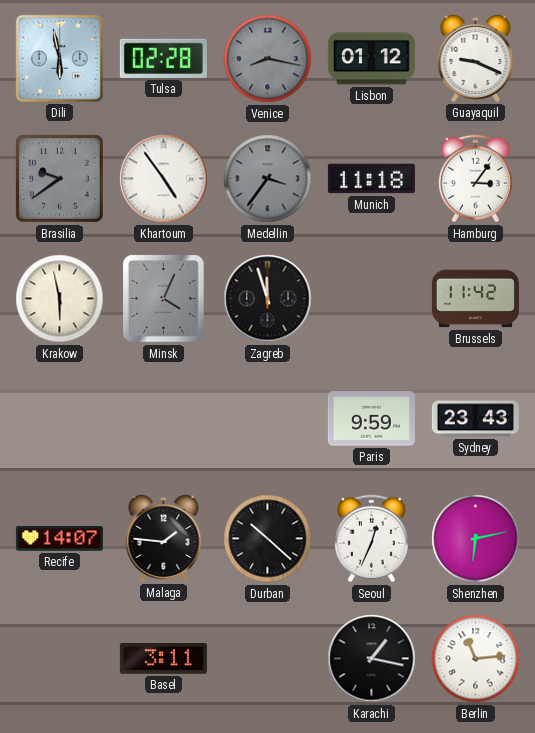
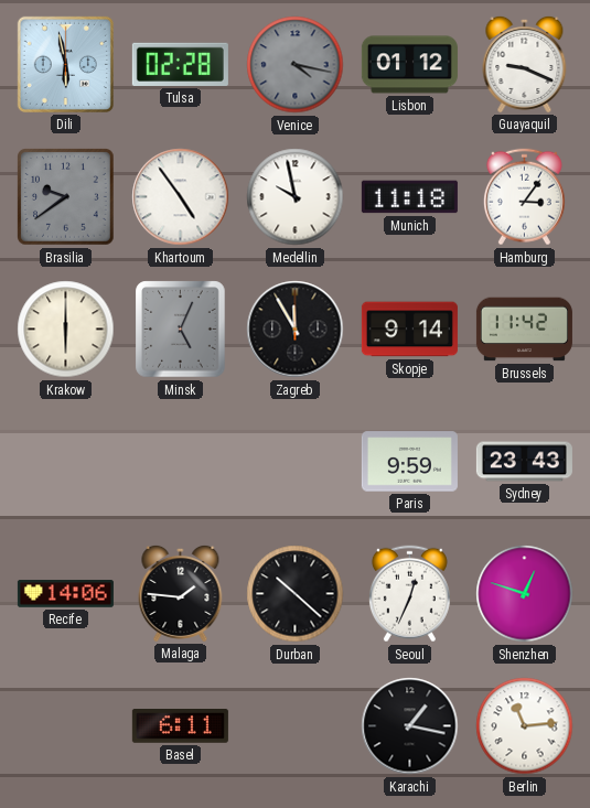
Venice: 8:17 -> 4:17 (296, 65)
Medellin: 3:36 -> 9:58 (296, 197)
Medellin dial: grey -> white (296, 197)
Krakow: 5:58 -> 6:00 (66, 330)
Minsk: 4:04 -> 5:04 (181, 330)
Zagreb: 11:57 -> 11:55 (296, 330)
Skopje: none -> 9:14 (409, 330)
Recife: 14:07 -> 14:06 (65, 594)
Shenzhen: 6:13 -> 12:48 (525, 594)
Basel: 3:11 -> 6:11 (180, 726)
